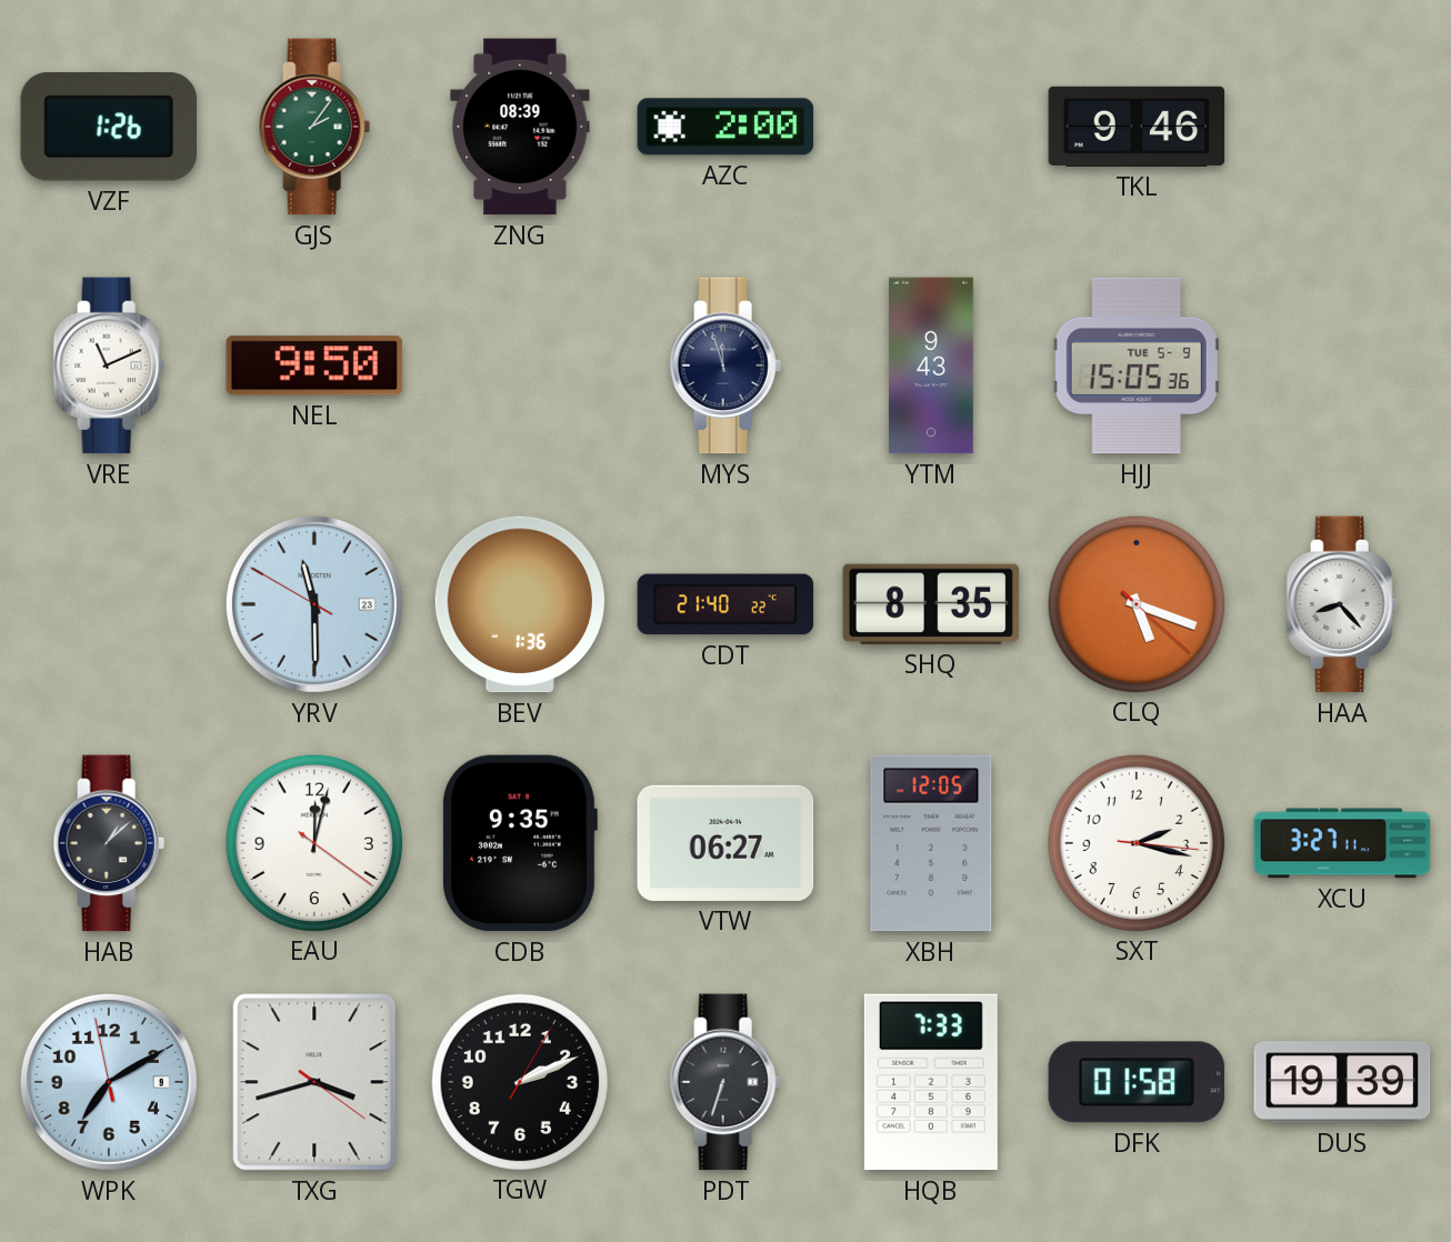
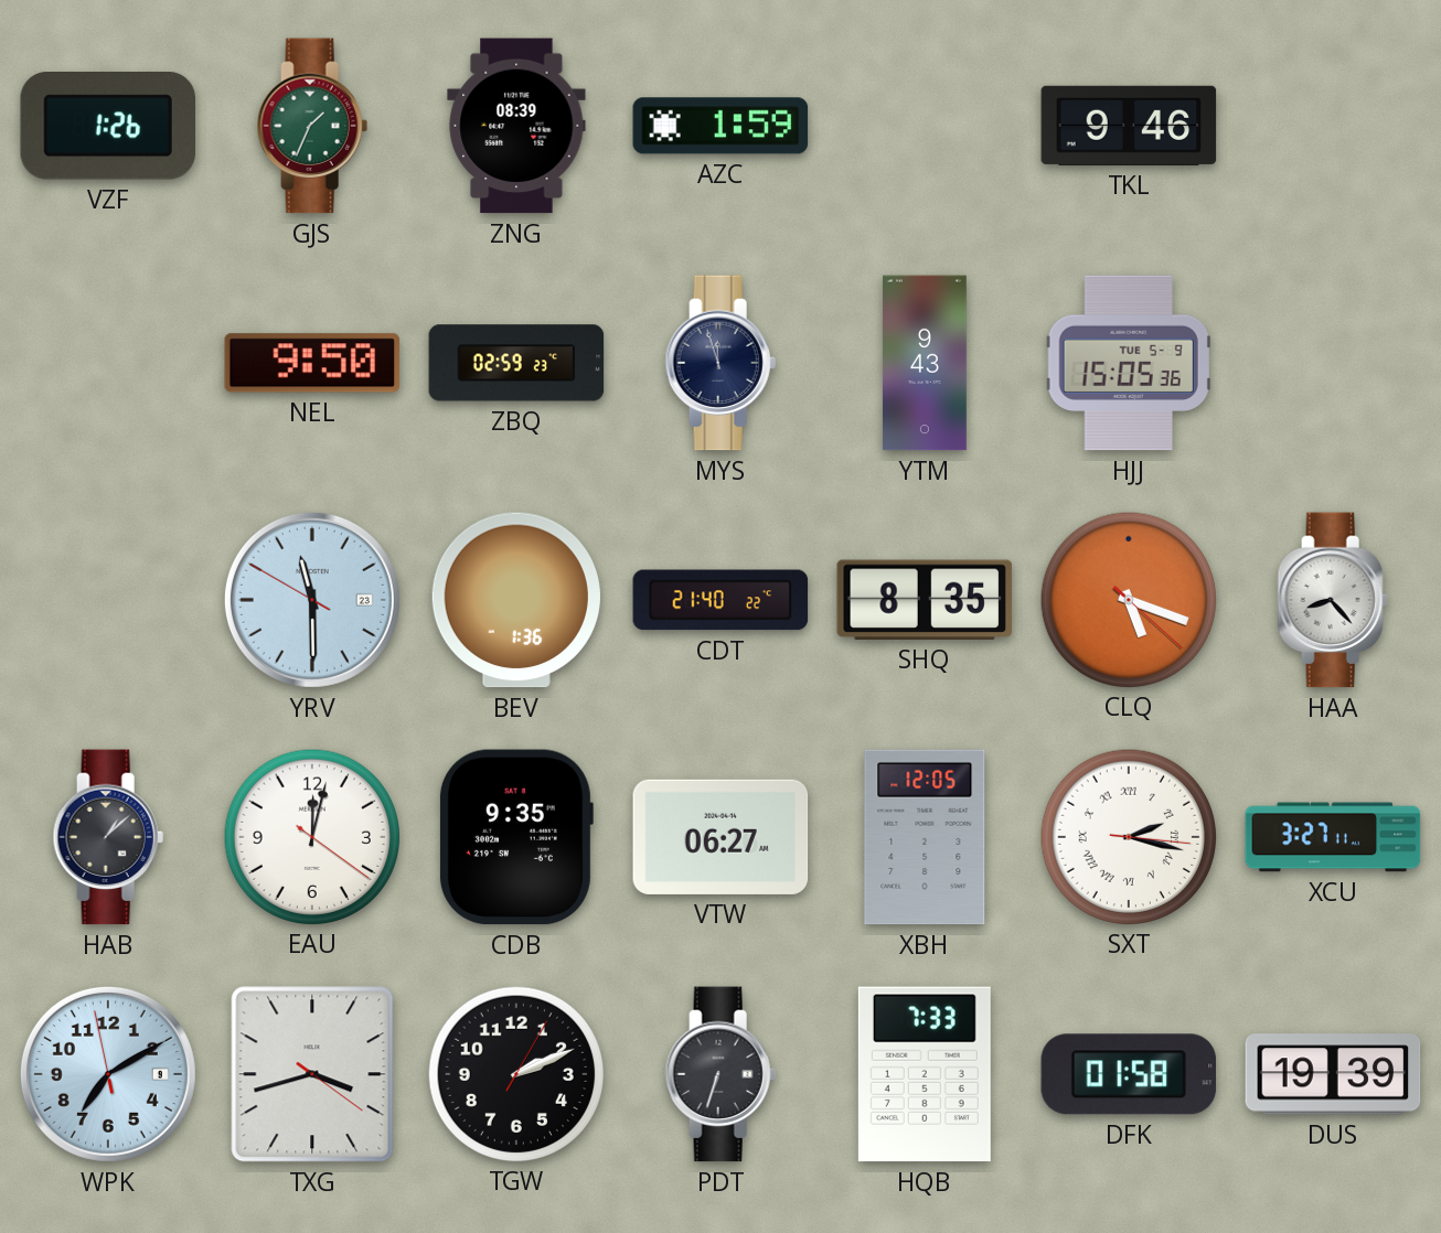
GJS: 2:06 -> 1:34 (312, 126)
AZC: 2:00 -> 1:59 (720, 126)
VRE: 11:11 -> none (109, 365)
ZBQ: none -> 02:59 (516, 363)
SXT numerals: Arabic -> Roman (1128, 836)
